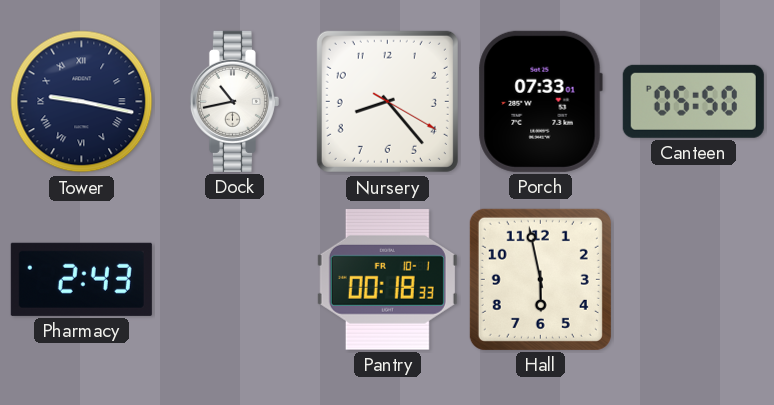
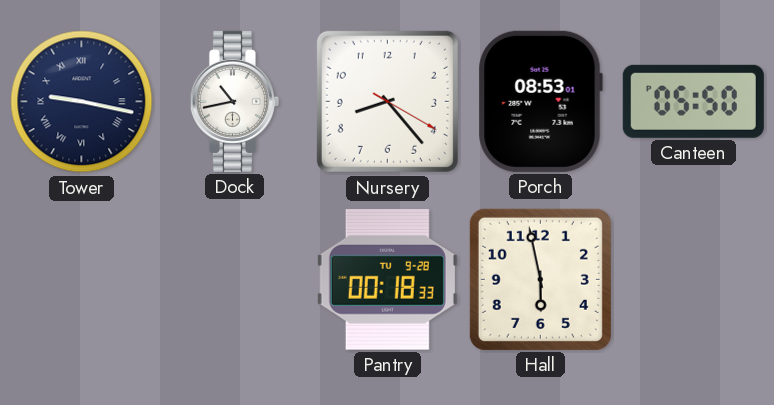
Porch: 07:33 -> 08:53 (540, 101)
Pharmacy: 2:43 -> none (81, 279)
Pantry date: FR 10-1 -> TU 9-28 (387, 279)
